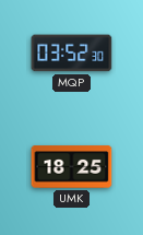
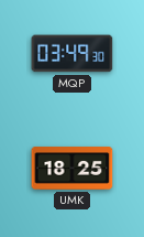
MQP: 03:52 -> 03:49 (73, 54)
